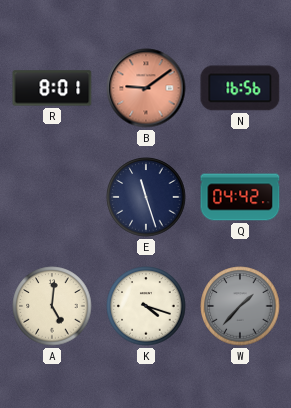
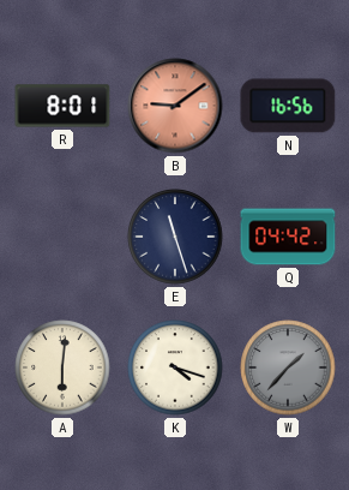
A: 5:01 -> 6:01 (62, 367)
